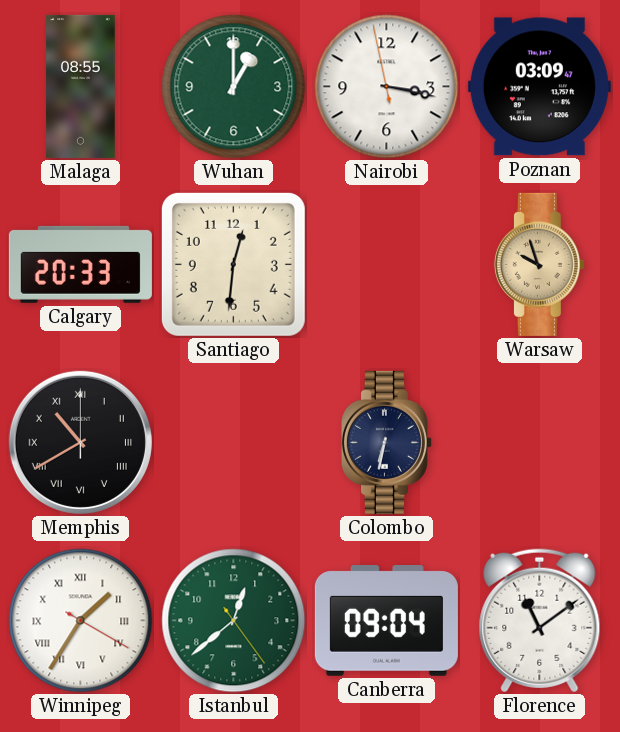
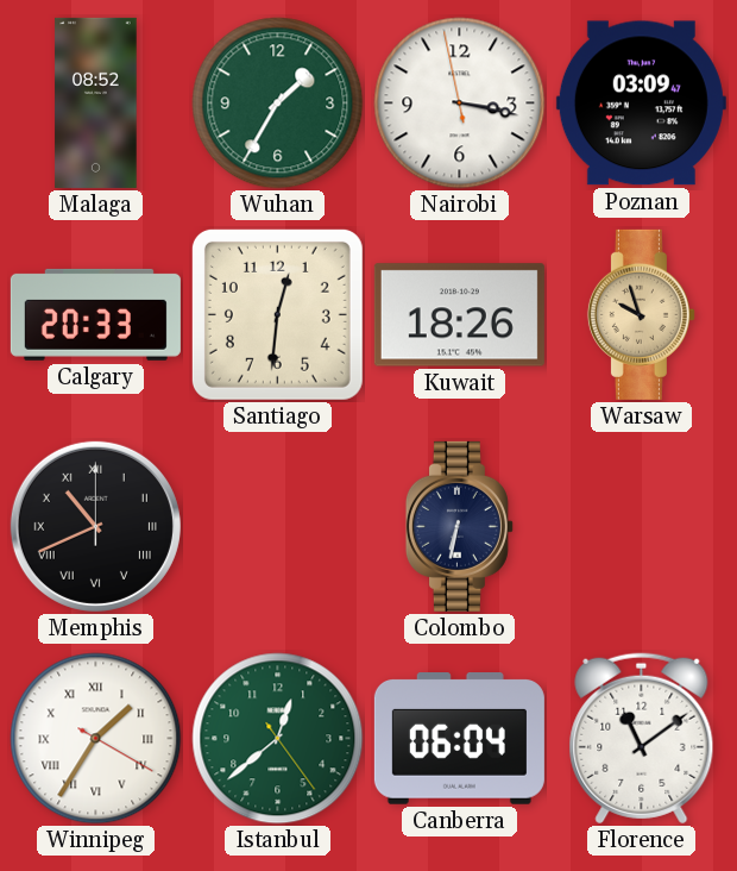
Malaga: 08:55 -> 08:52 (96, 102)
Wuhan: 1:00 -> 1:35 (278, 104)
Kuwait: none -> 18:26 (459, 315)
Memphis: 10:40 -> 10:41 (95, 526)
Canberra: 09:04 -> 06:04 (459, 739)
